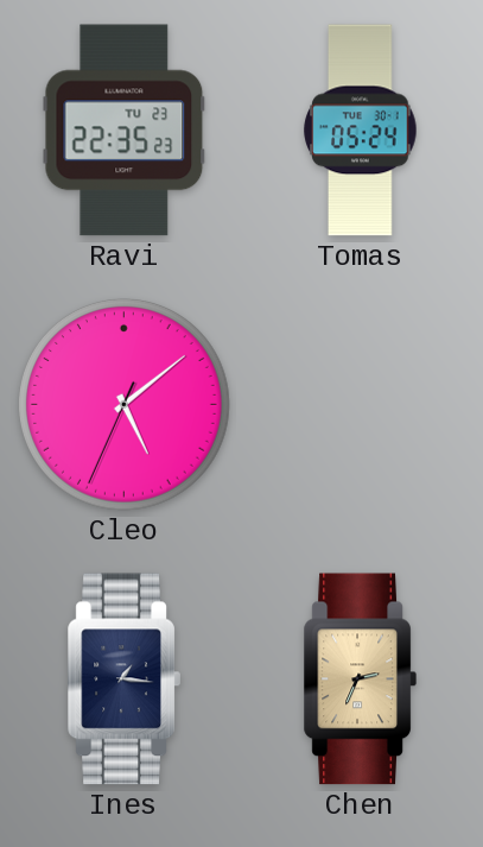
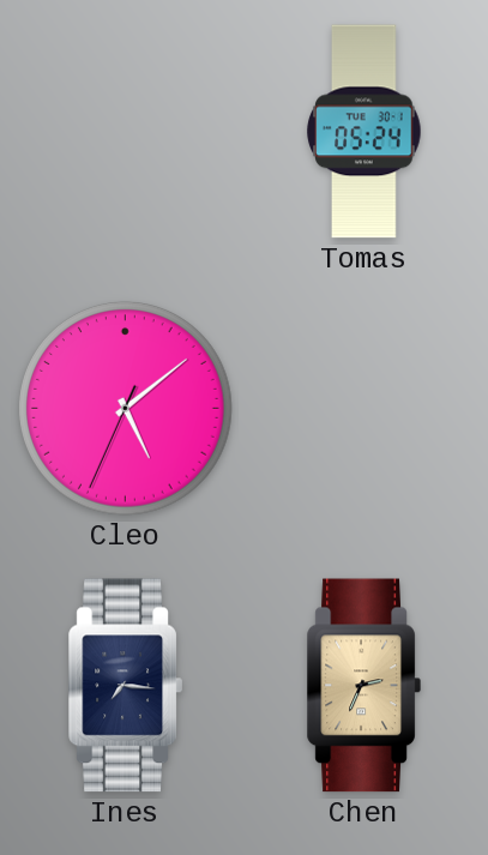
Ravi: 22:35 -> none (125, 131)
Ines: 1:16 -> 7:16 (125, 686)
